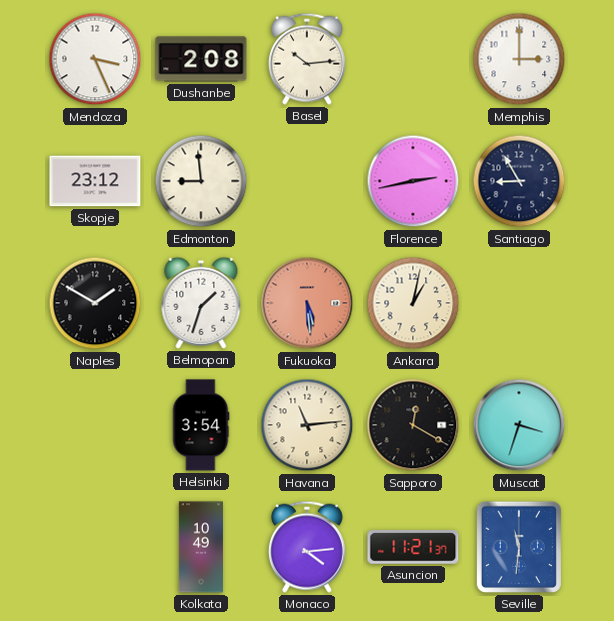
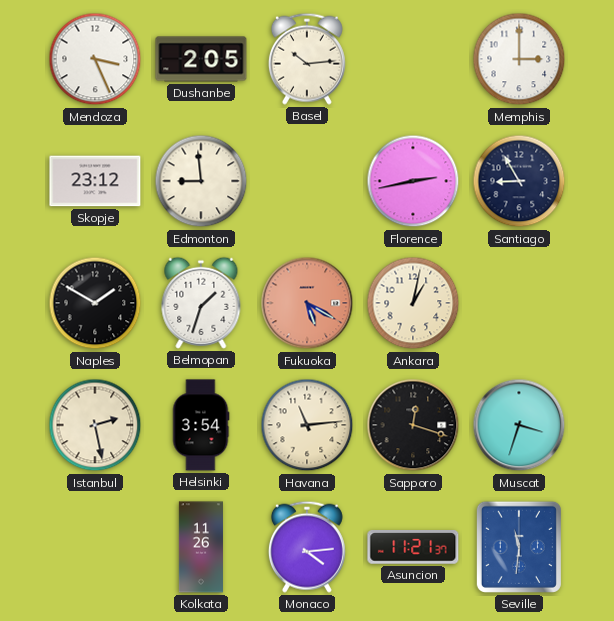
Dushanbe: 2:08 -> 2:05 (201, 59)
Fukuoka: 5:29 -> 5:20 (307, 303)
Istanbul: none -> 2:28 (95, 425)
Sapporo: 12:20 -> 12:18 (413, 425)
Kolkata: 10:49 -> 11:26 (201, 547)
